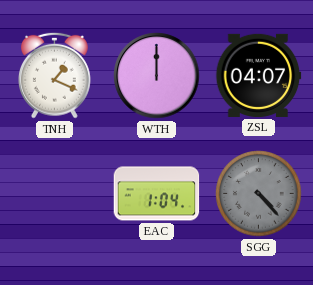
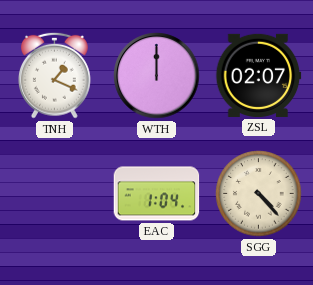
ZSL: 04:07 -> 02:07 (259, 75)
SGG dial: grey -> cream (259, 194)
